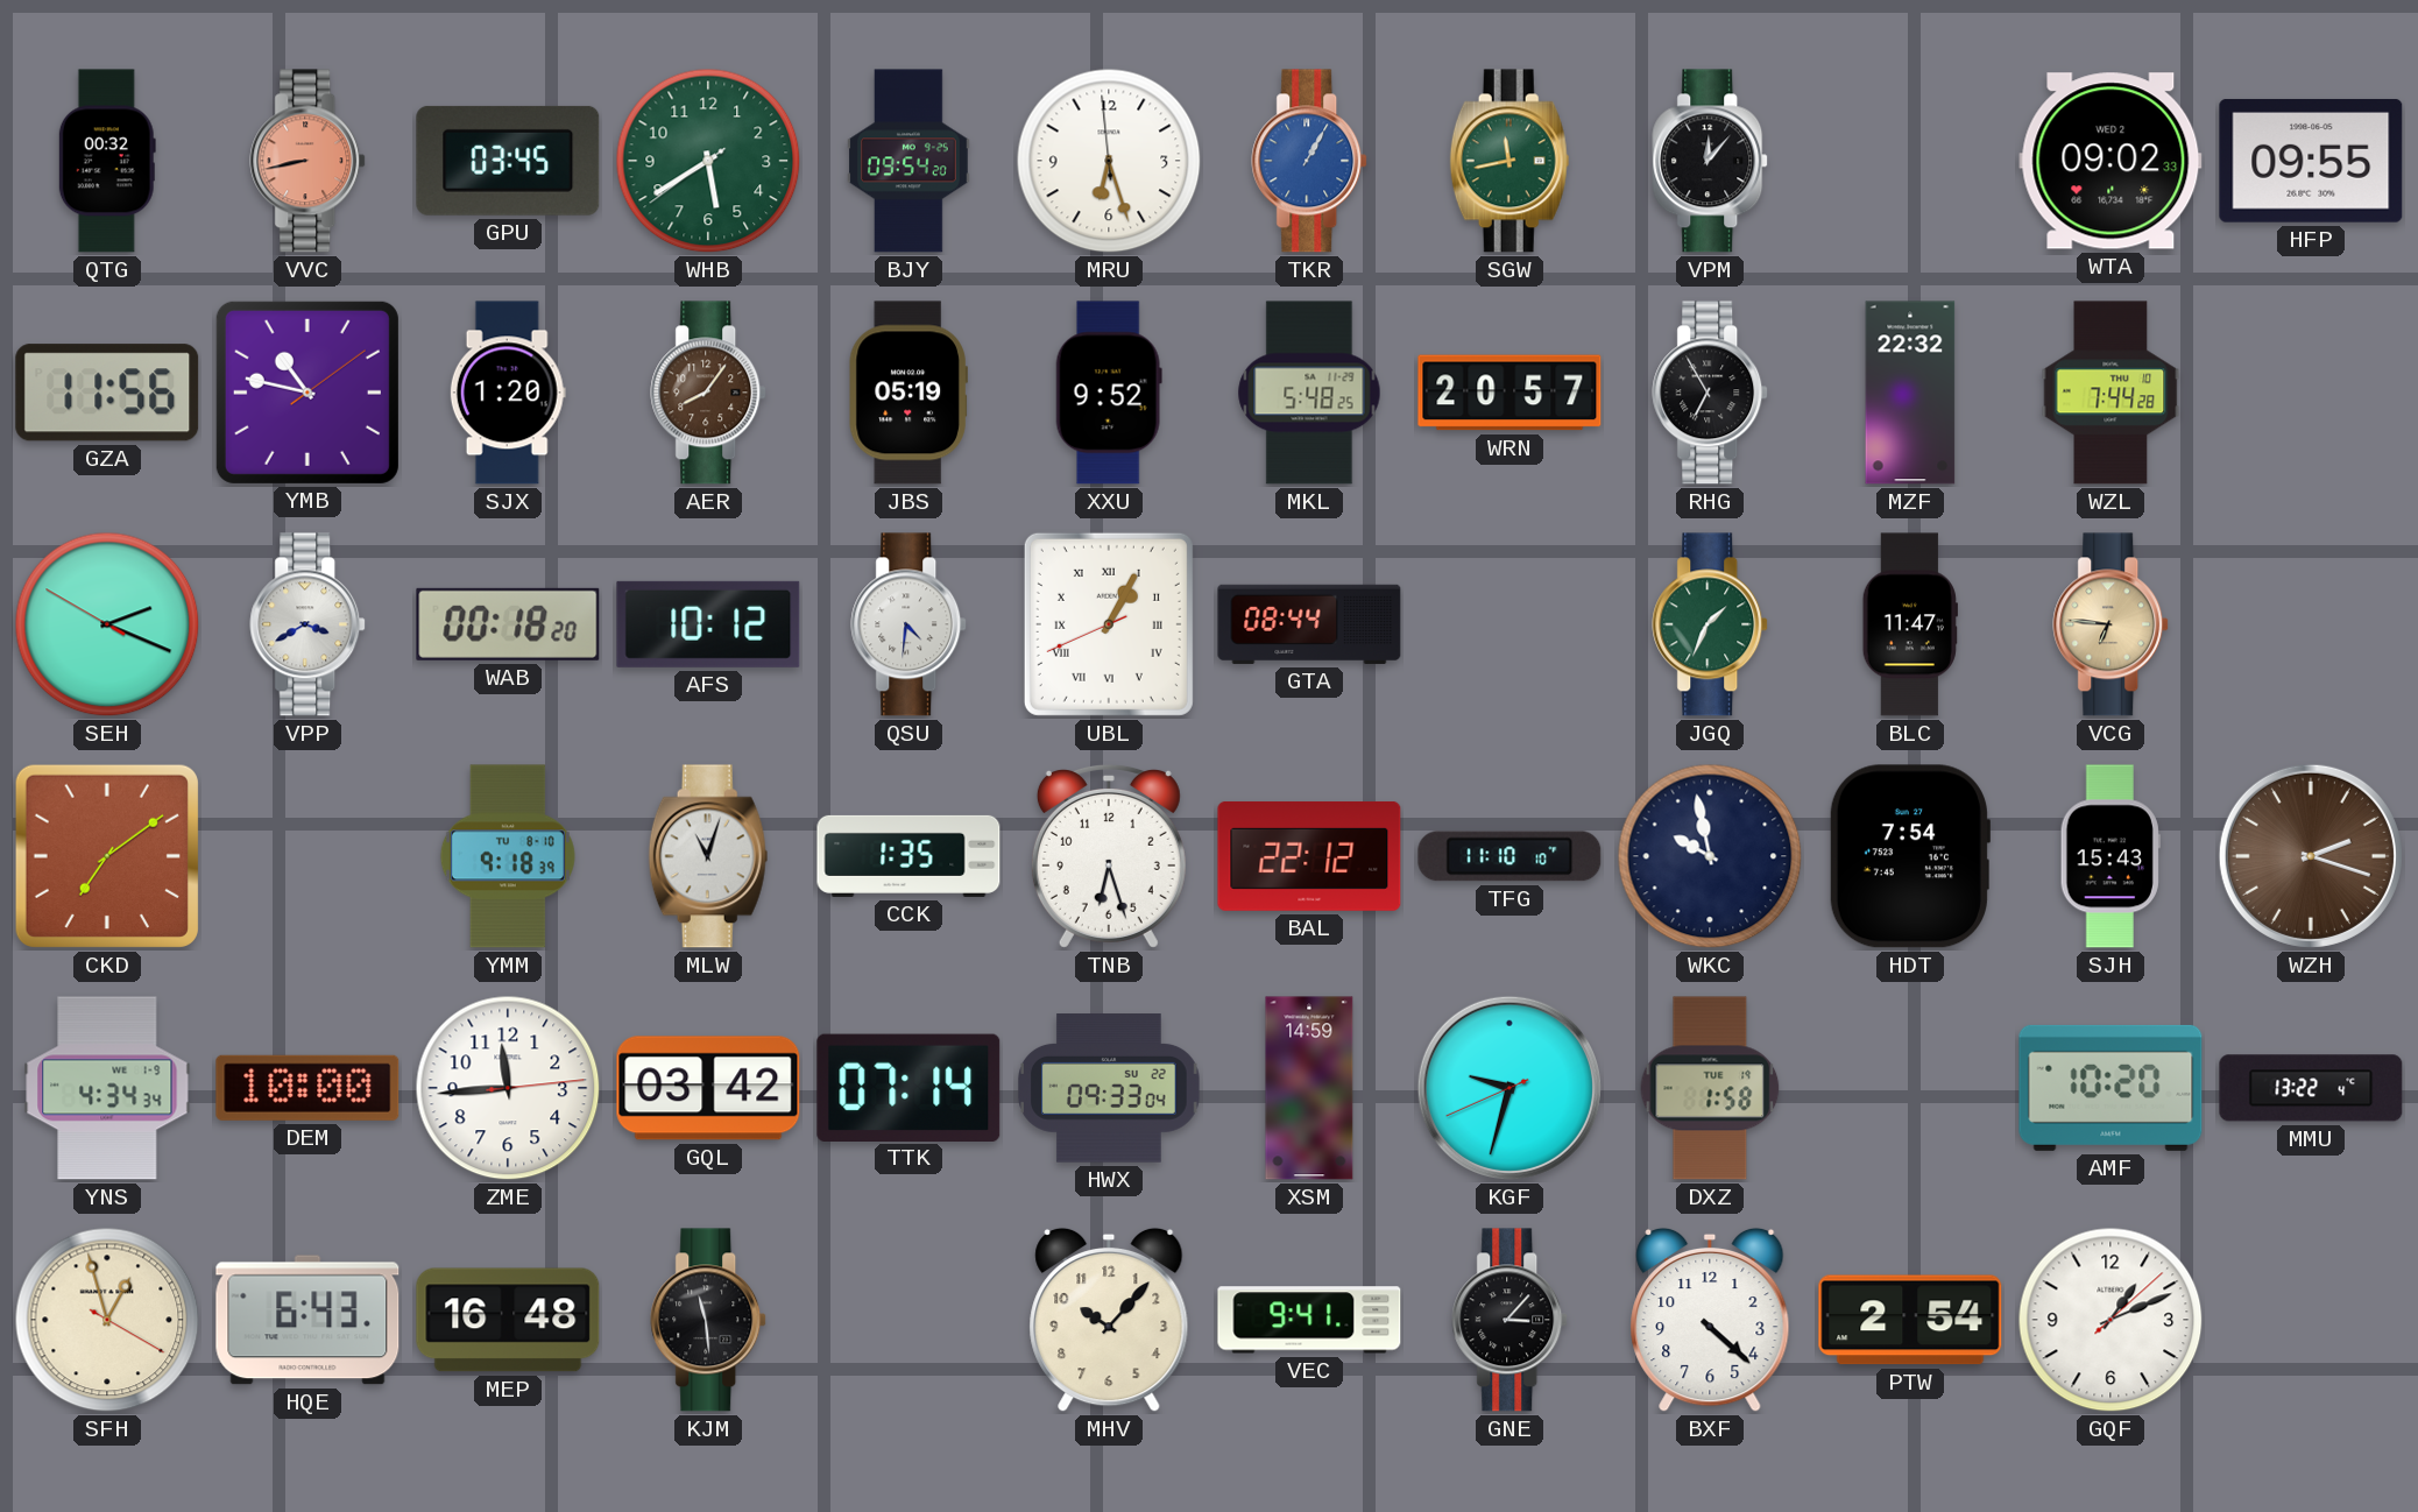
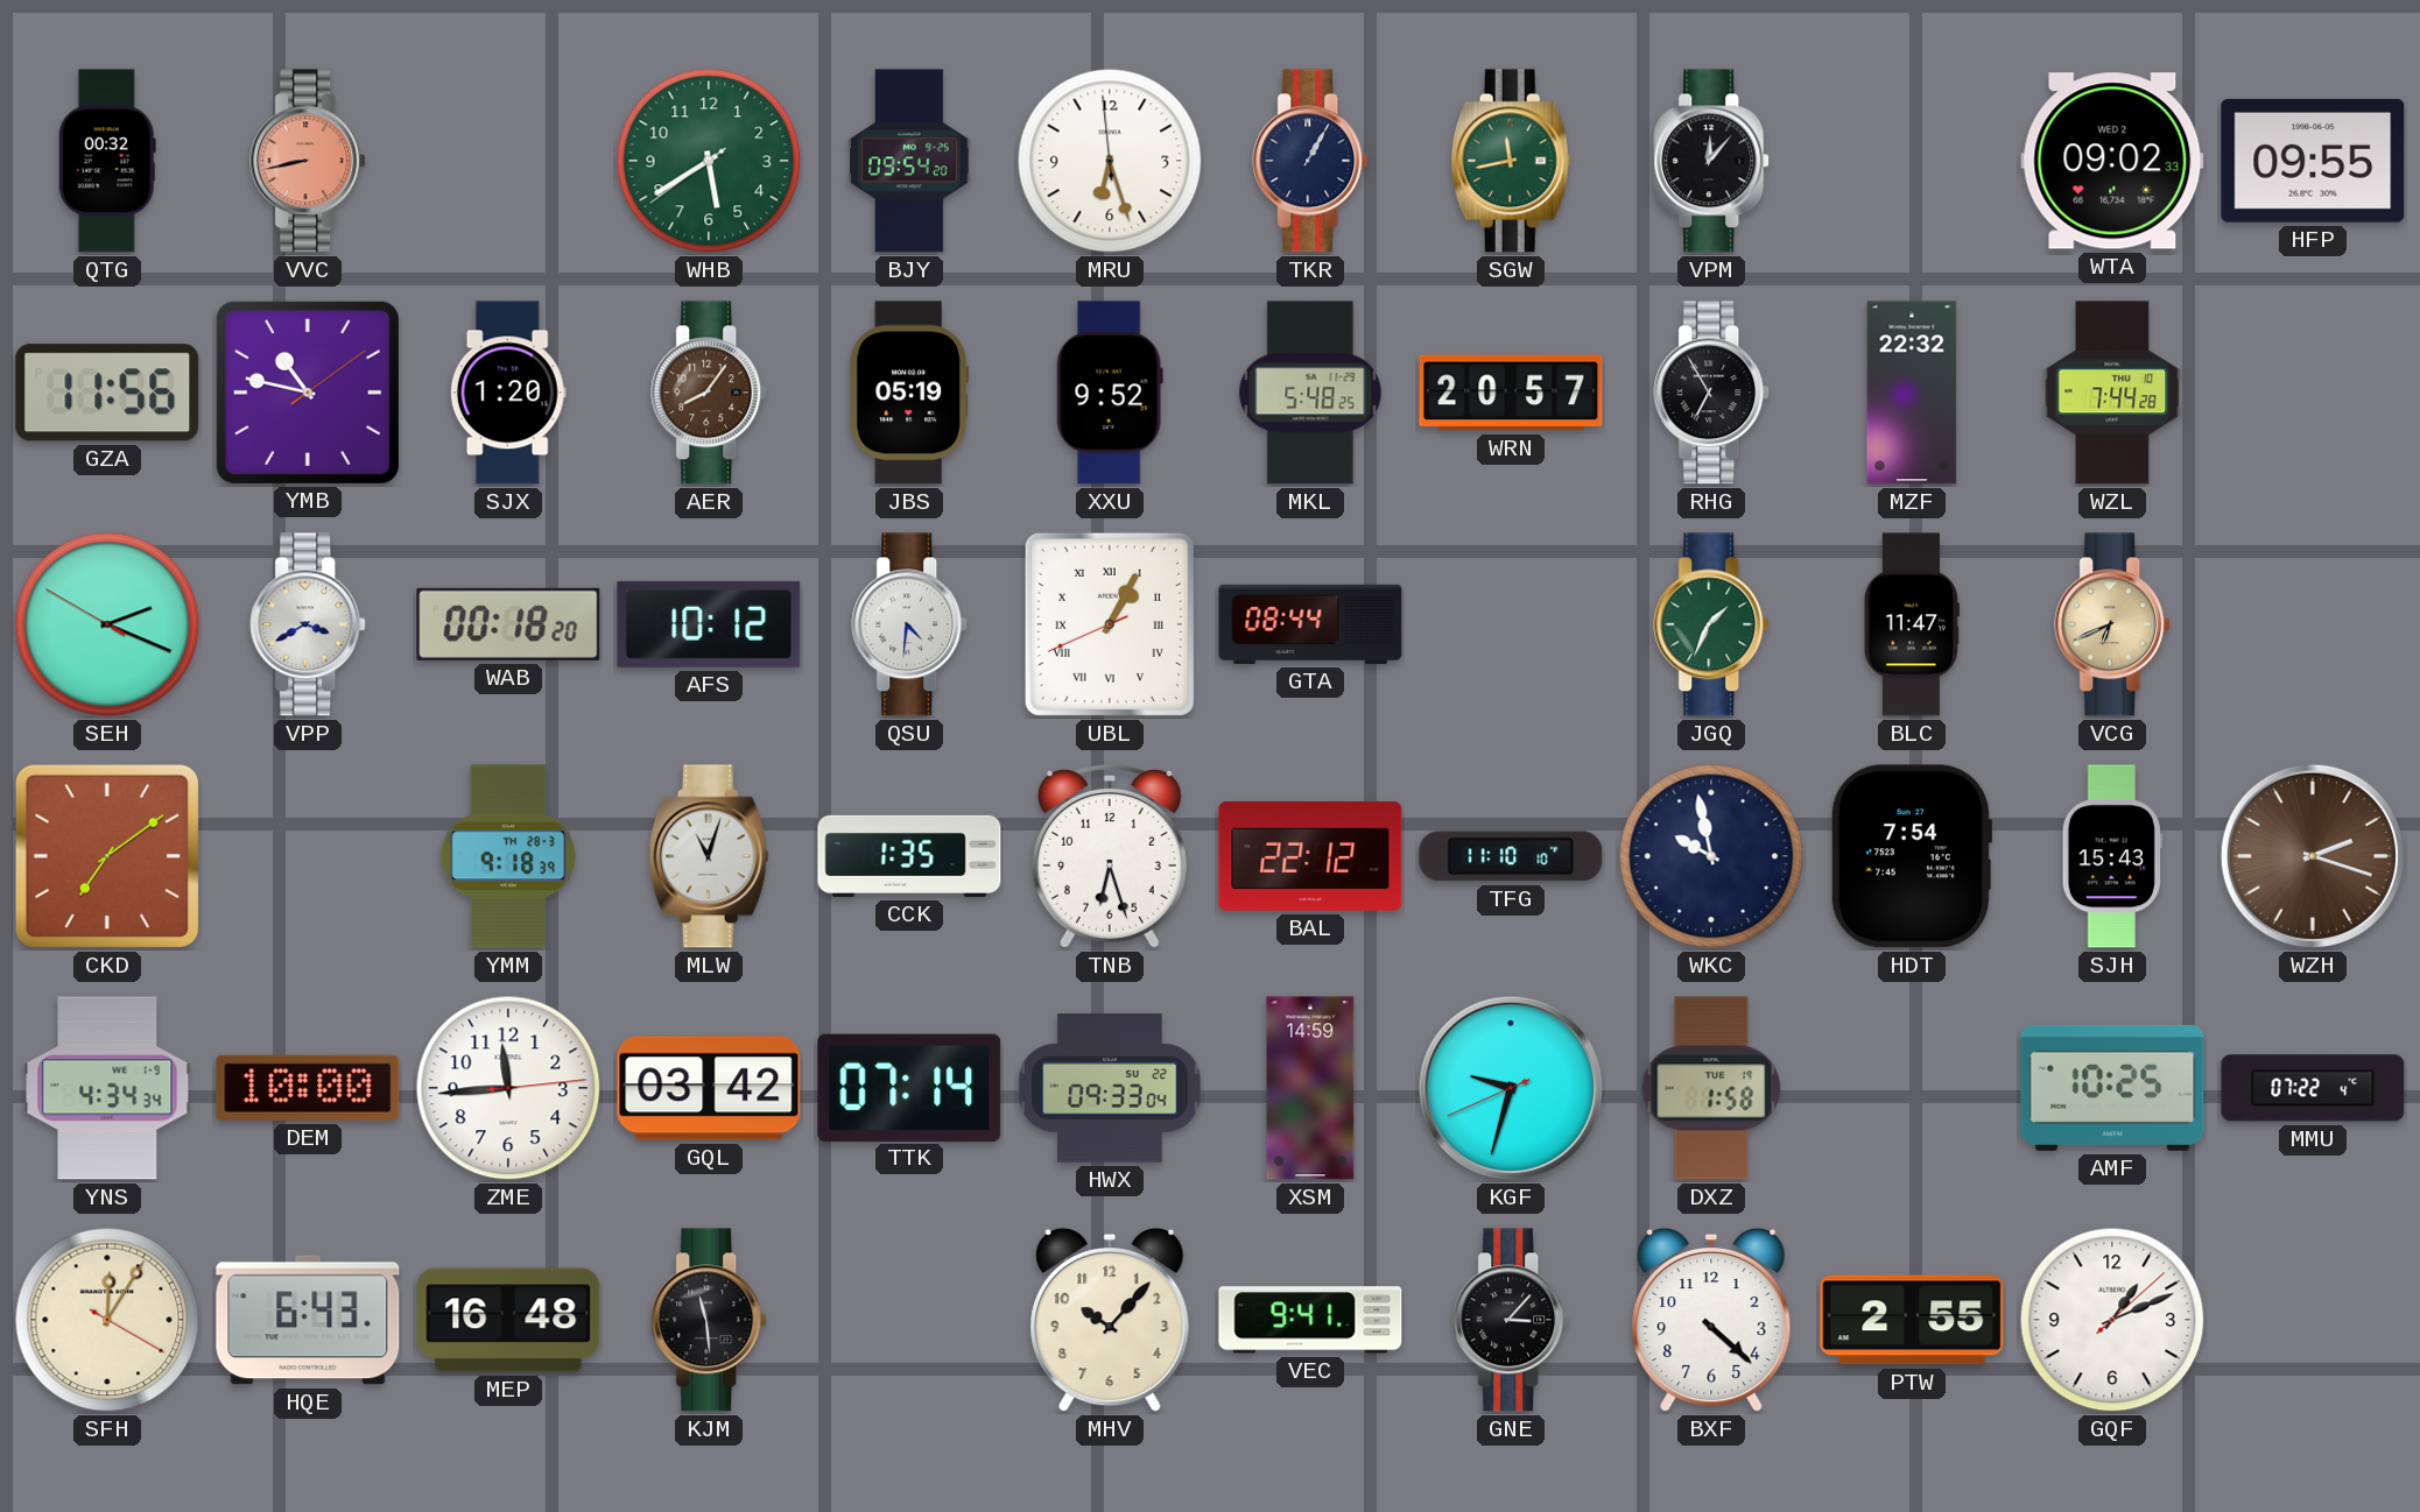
GPU: 03:45 -> none (508, 161)
TKR dial: blue -> navy (1311, 161)
VCG: 6:46 -> 6:41 (2113, 624)
YMM date: TU 8-10 -> TH 28-3 (508, 856)
AMF: 10:20 -> 10:25 (2112, 1088)
MMU: 13:22 -> 07:22 (2313, 1088)
SFH: 12:57 -> 12:05 (107, 1320)
PTW: 2:54 -> 2:55 (1912, 1320)
